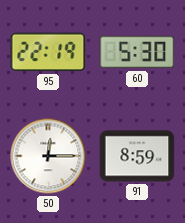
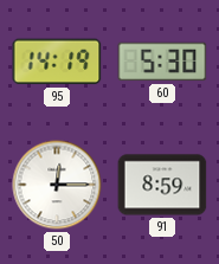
95: 22:19 -> 14:19 (57, 62)
